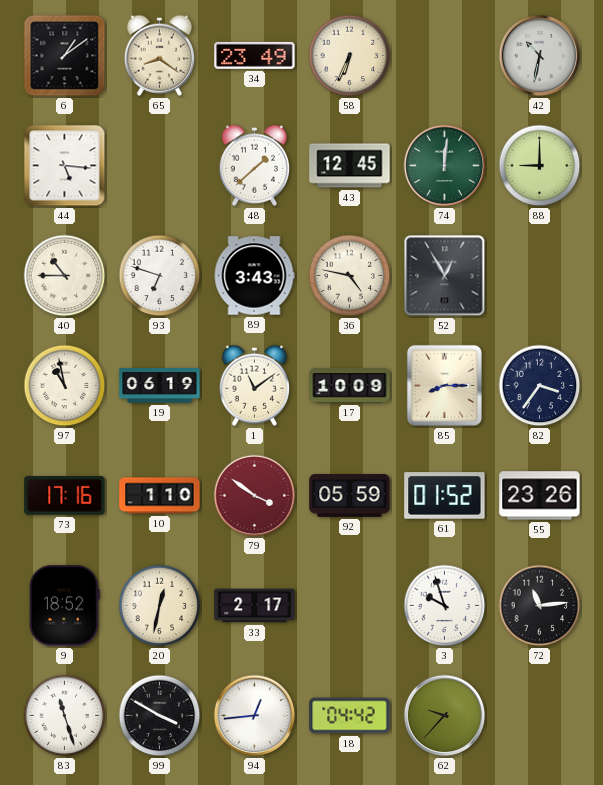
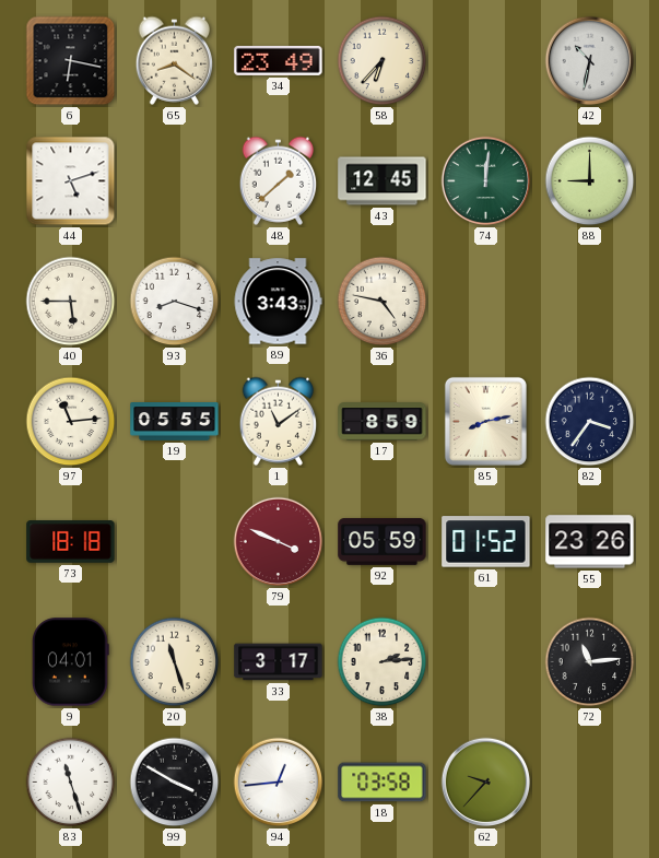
6: 1:09 -> 6:17 (71, 61)
58: 6:34 -> 6:37 (383, 61)
44: 5:16 -> 5:12 (71, 181)
40: 10:45 -> 5:45 (71, 302)
93: 6:48 -> 8:18 (175, 302)
52: 12:55 -> none (445, 276)
97: 10:58 -> 11:14 (71, 422)
19: 06:19 -> 05:55 (175, 422)
17: 10:09 -> 8:59 (383, 422)
85: 8:15 -> 8:13 (485, 421)
73: 17:16 -> 18:18 (71, 542)
10: 1:10 -> none (160, 496)
79: 3:51 -> 3:49 (279, 542)
9: 18:52 -> 04:01 (70, 662)
20: 12:32 -> 11:27 (175, 662)
33: 2:17 -> 3:17 (279, 662)
38: none -> 2:14 (383, 662)
3: 9:57 -> none (445, 606)
18: 04:42 -> 03:58 (383, 783)
